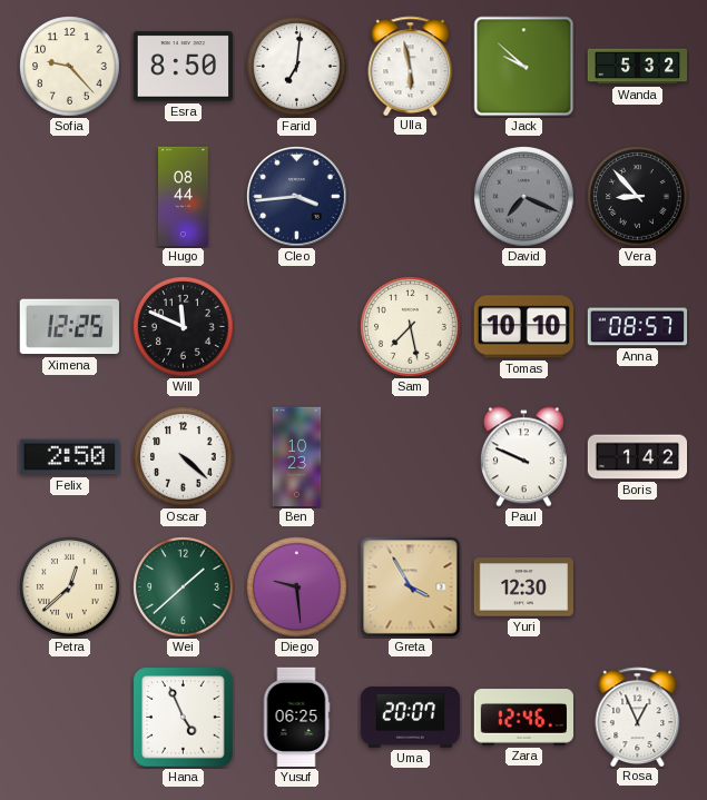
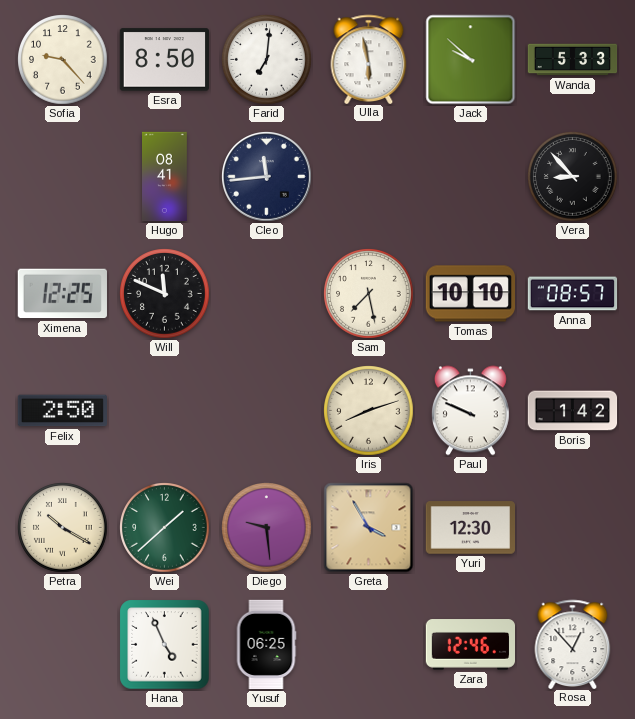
Wanda: 5:32 -> 5:33 (573, 60)
Hugo: 08:44 -> 08:41 (165, 177)
Cleo: 3:44 -> 11:44 (267, 177)
David: 7:19 -> none (524, 197)
Oscar: 4:22 -> none (184, 457)
Ben: 10:23 -> none (297, 457)
Iris: none -> 8:12 (369, 411)
Petra: 12:38 -> 10:20 (63, 528)
Uma: 20:07 -> none (410, 717)
Rosa: 12:56 -> 12:53 (573, 644)
